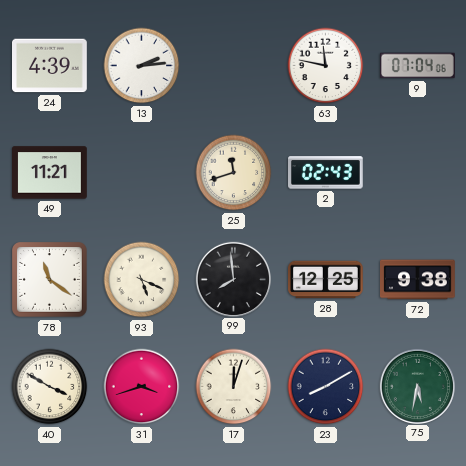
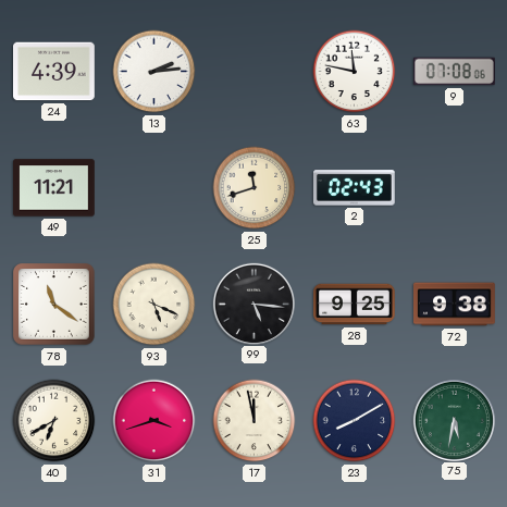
9: 07:04 -> 07:08 (455, 72)
99: 7:59 -> 5:16 (253, 304)
28: 12:25 -> 9:25 (355, 305)
40: 3:50 -> 6:40 (54, 421)
17: 12:03 -> 11:58 (255, 421)
